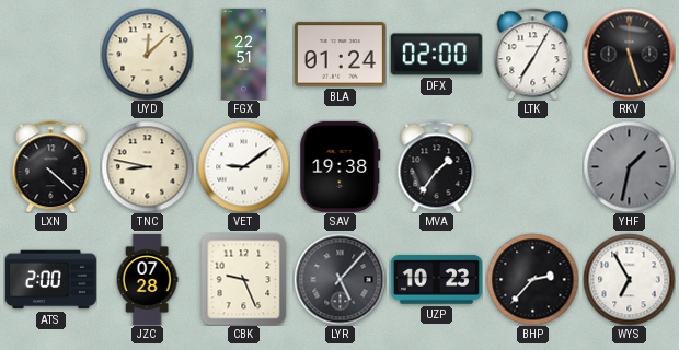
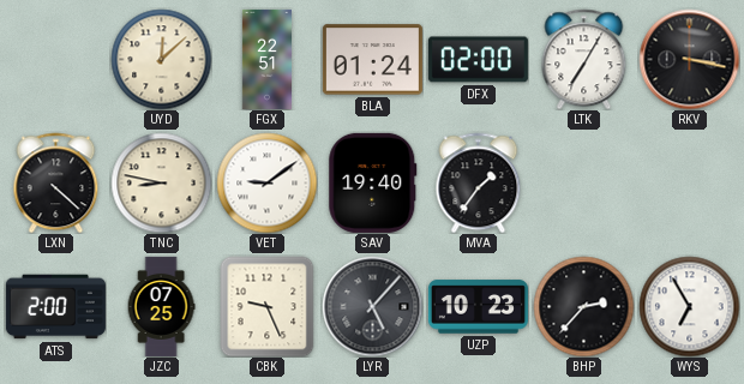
RKV: 5:27 -> 3:17 (689, 59)
SAV: 19:38 -> 19:40 (373, 182)
YHF: 1:32 -> none (629, 166)
JZC: 07:28 -> 07:25 (161, 306)
